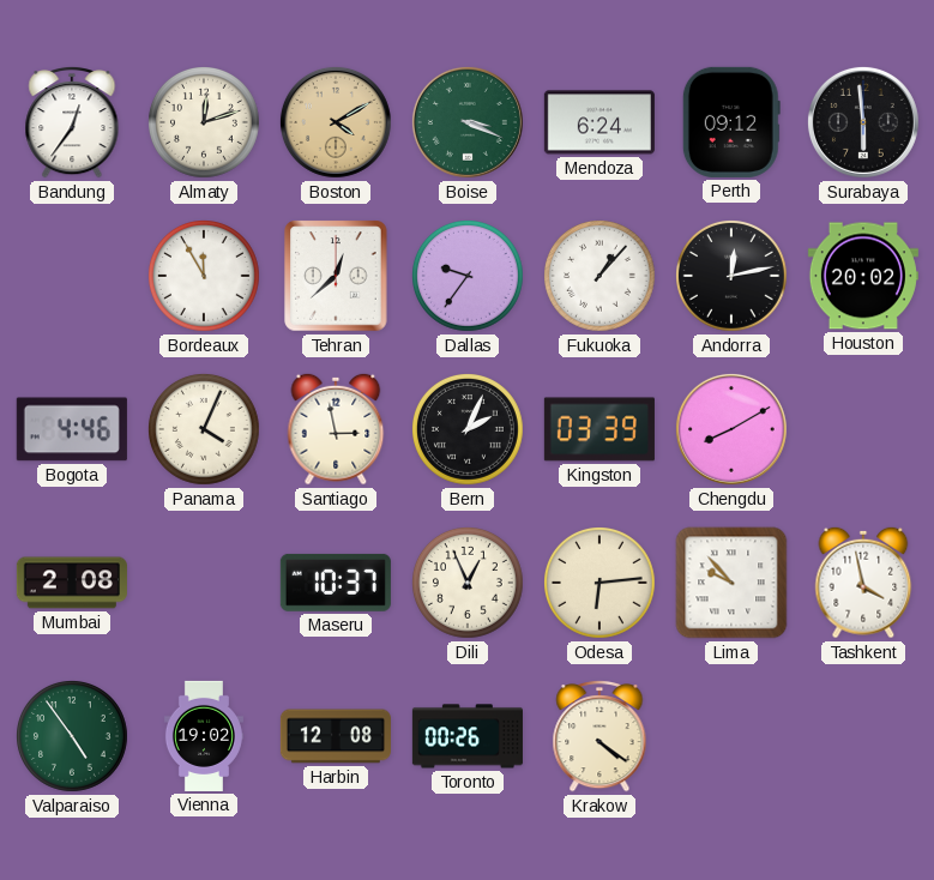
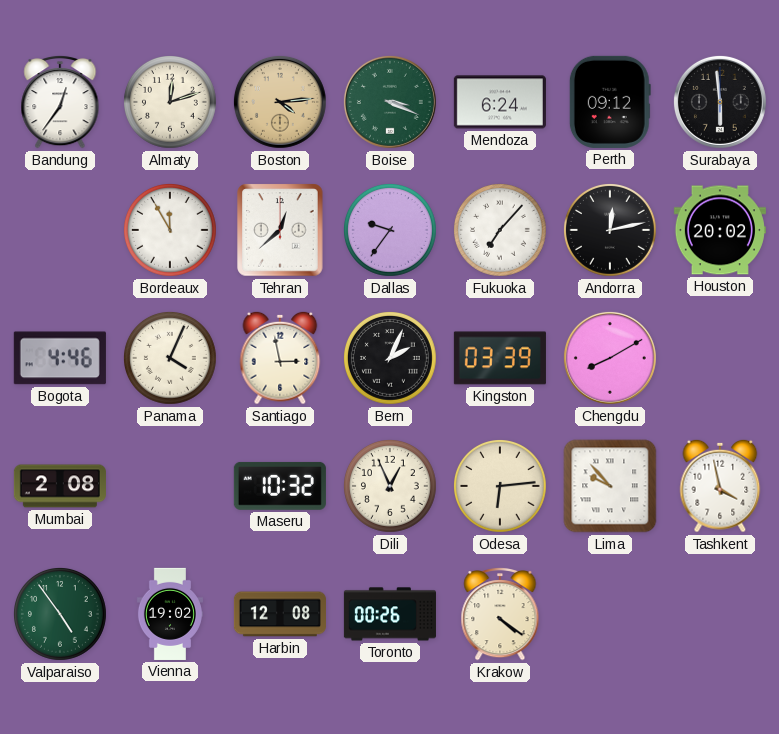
Boston: 4:10 -> 4:14 (280, 102)
Fukuoka: 1:07 -> 7:07 (501, 231)
Maseru: 10:37 -> 10:32 (280, 486)
